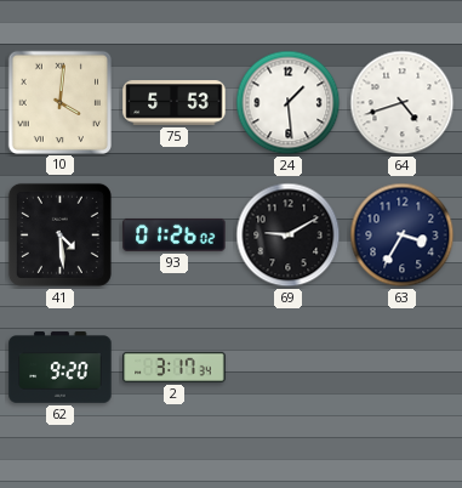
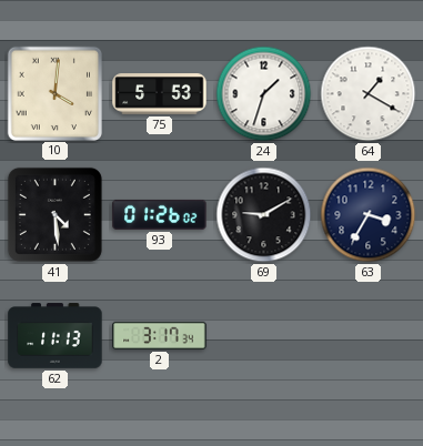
24: 1:29 -> 1:33 (264, 94)
64: 4:42 -> 1:20 (369, 94)
62: 9:20 -> 11:13 (56, 336)
